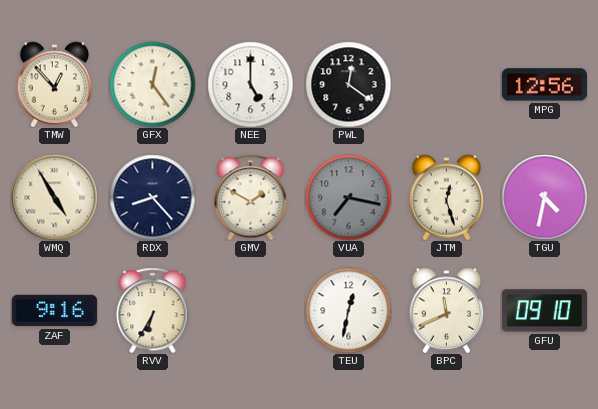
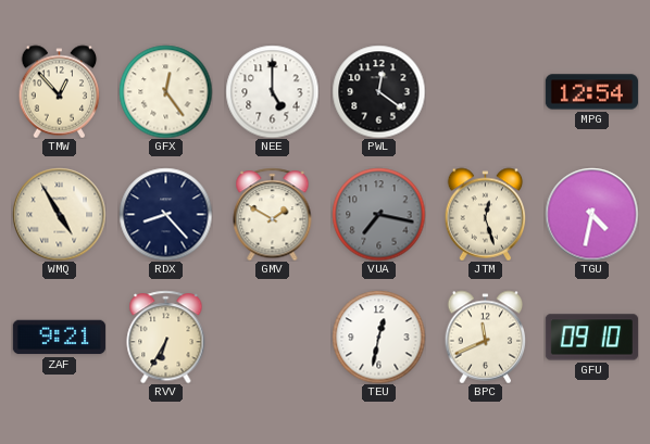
MPG: 12:56 -> 12:54 (591, 92)
ZAF: 9:16 -> 9:21 (59, 338)
